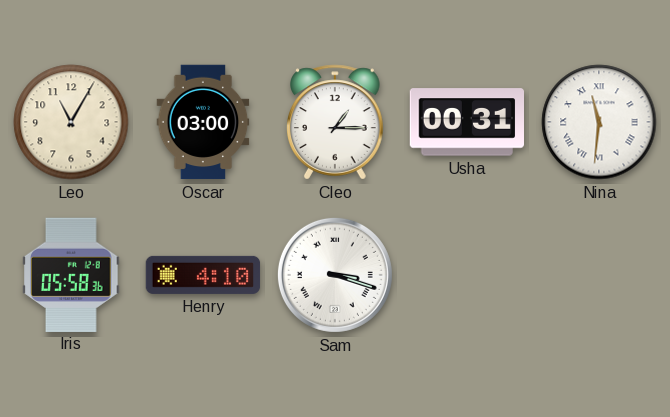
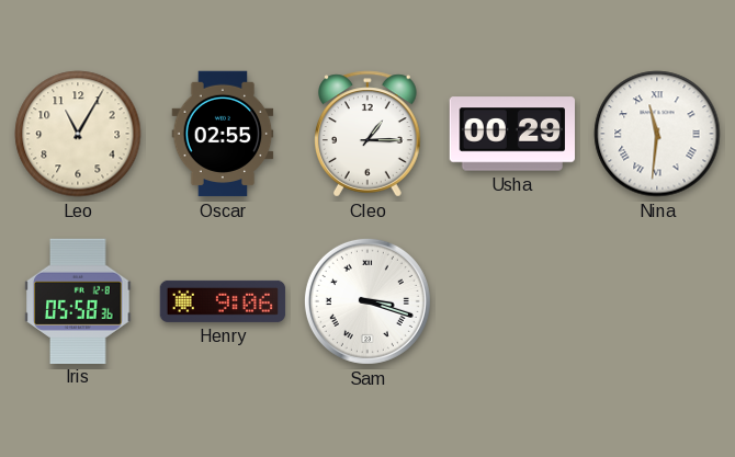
Oscar: 03:00 -> 02:55 (223, 134)
Usha: 00:31 -> 00:29 (512, 134)
Henry: 4:10 -> 9:06 (223, 301)
